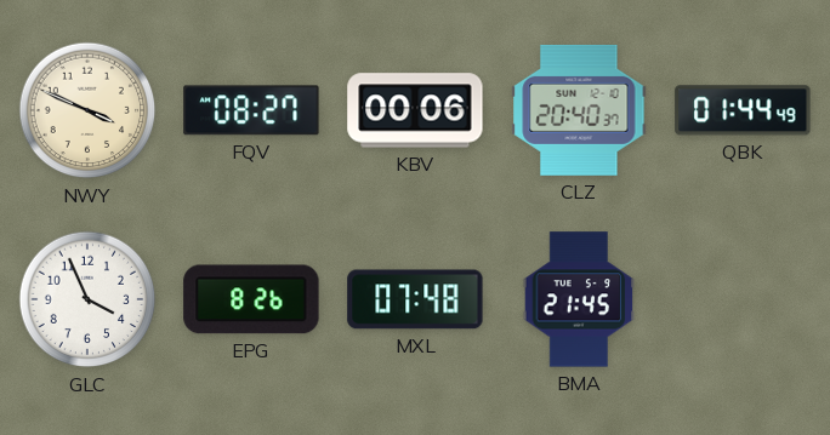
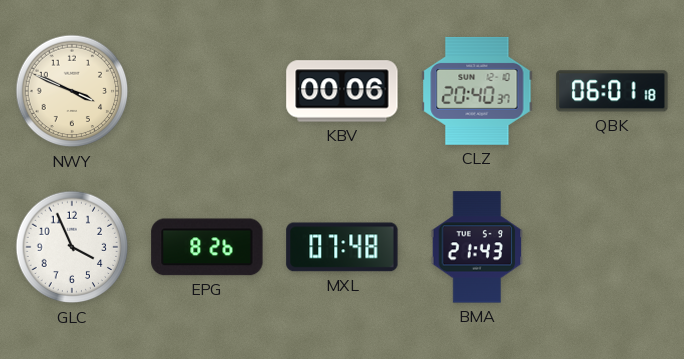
FQV: 08:27 -> none (251, 110)
QBK: 01:44 -> 06:01 (612, 91)
BMA: 21:45 -> 21:43 (477, 247)
